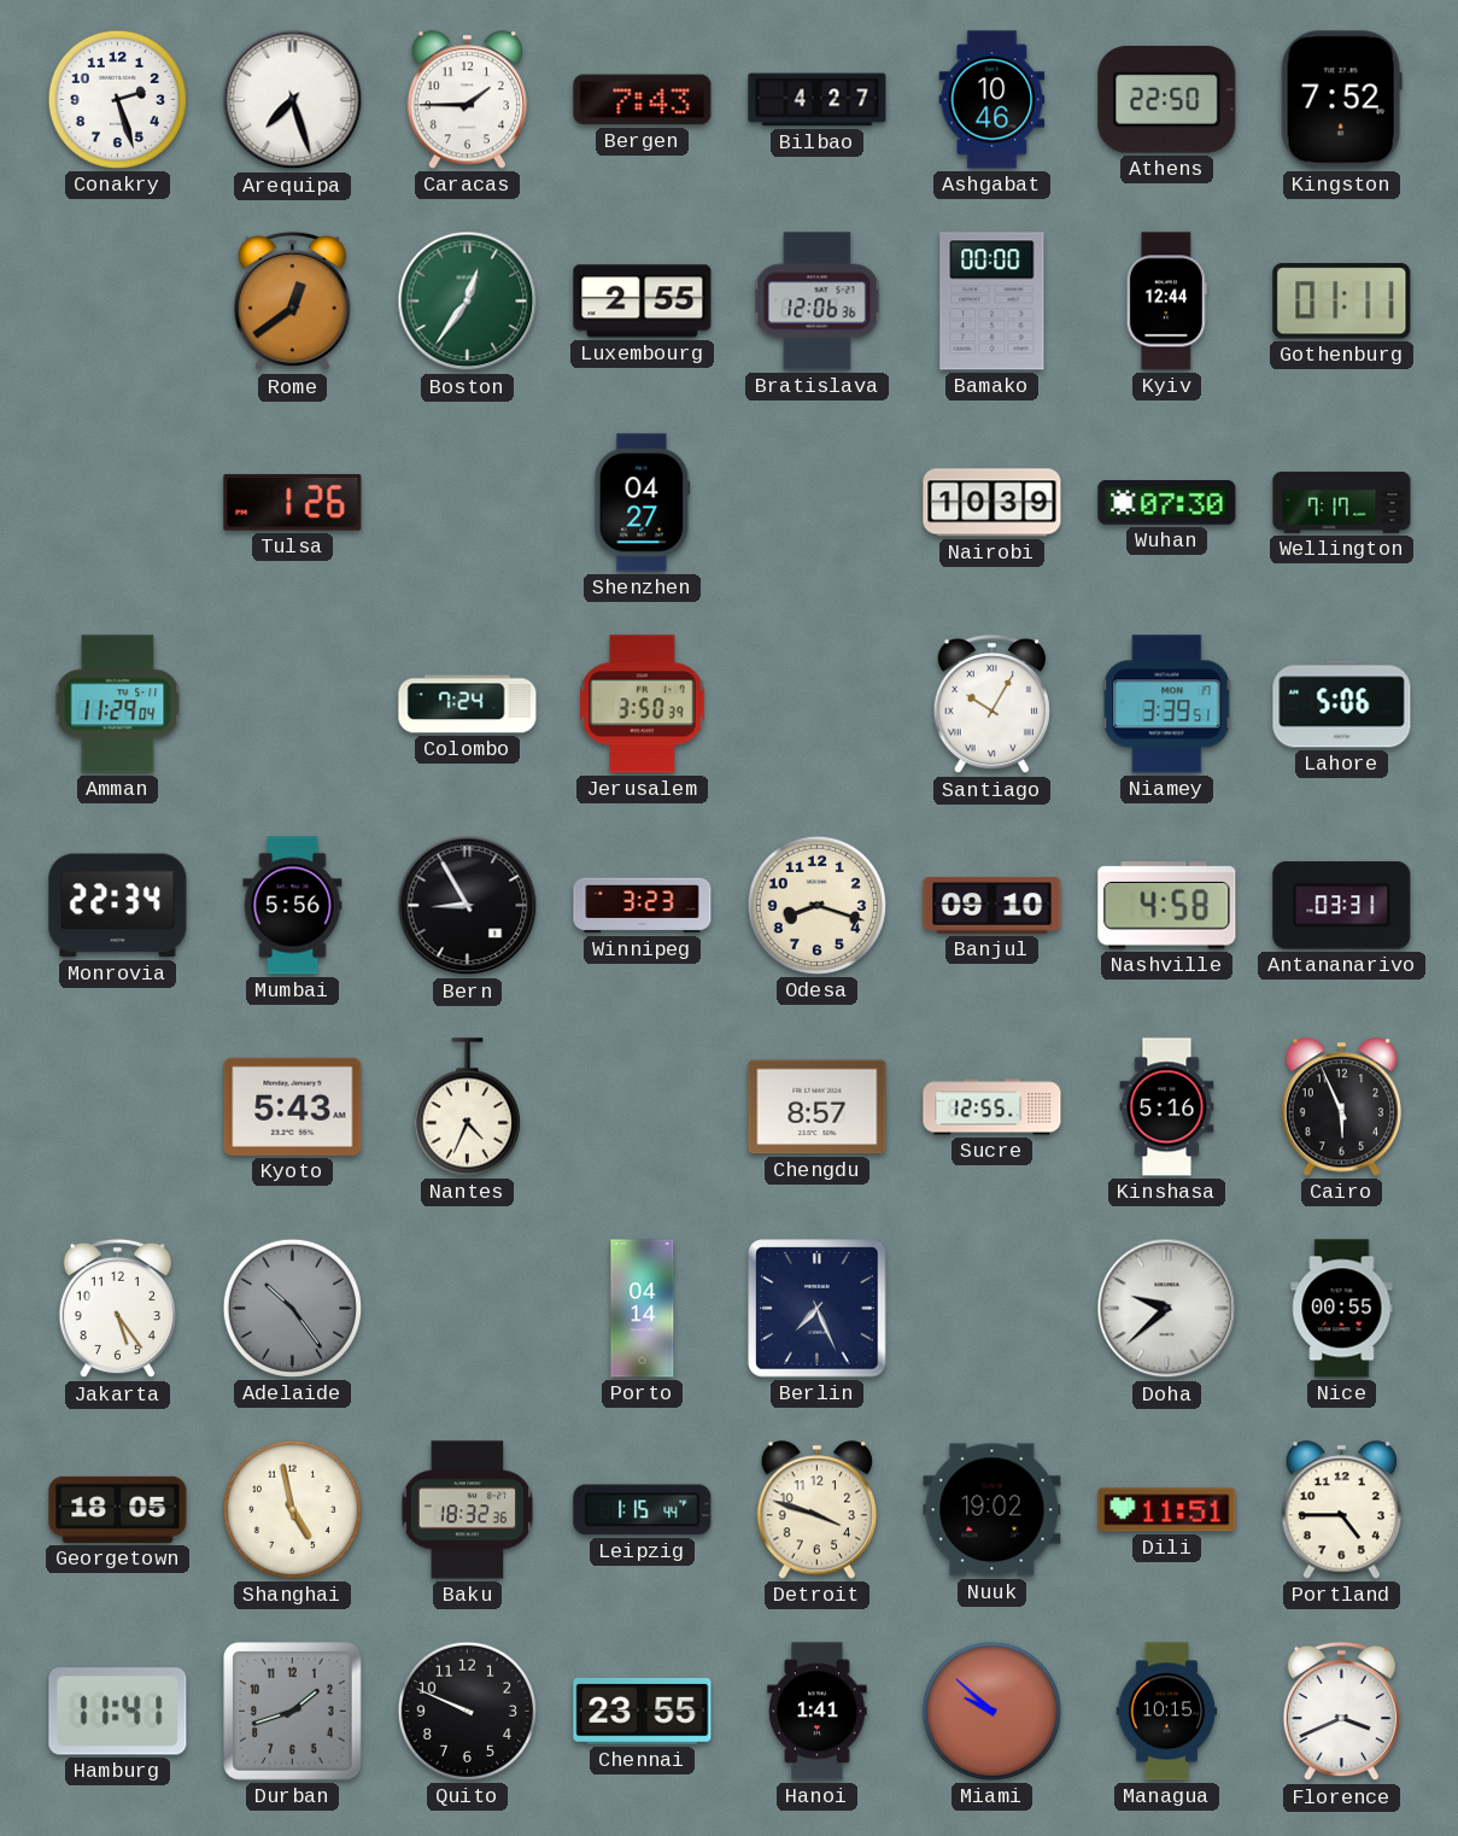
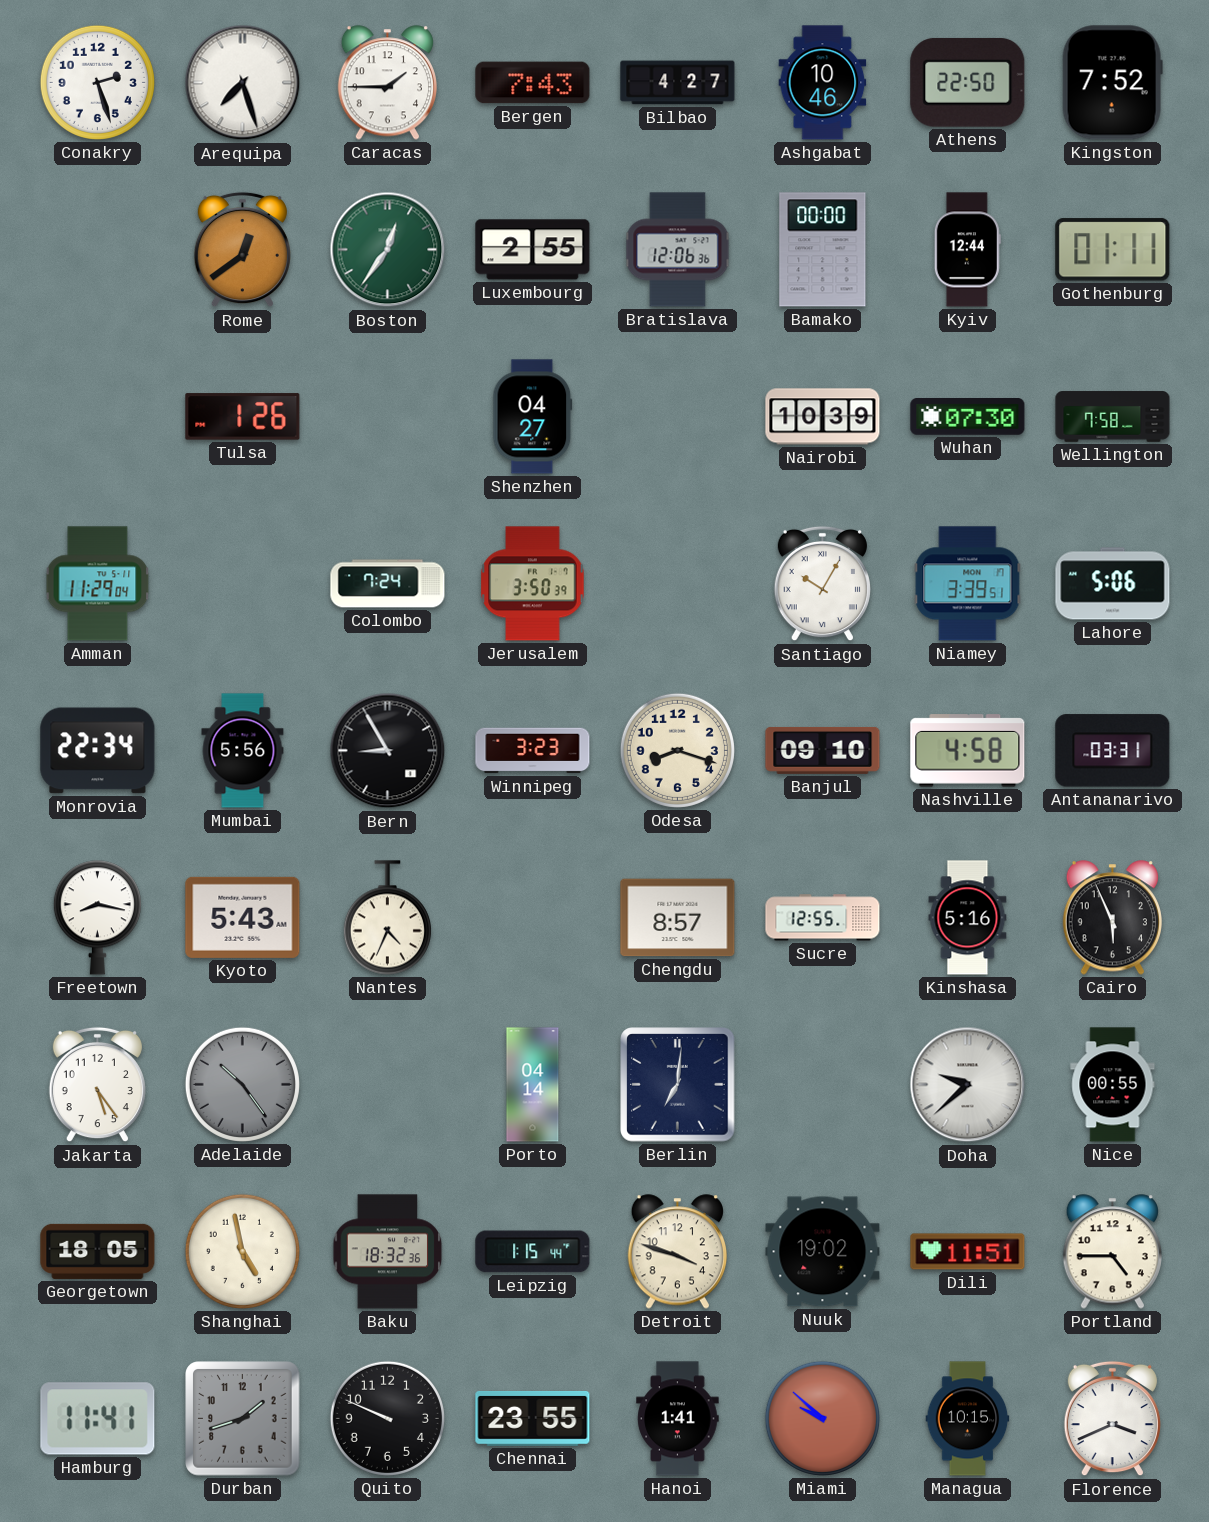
Wellington: 7:17 -> 7:58 (1113, 417)
Freetown: none -> 8:17 (97, 918)
Berlin: 7:26 -> 7:01 (678, 1085)
